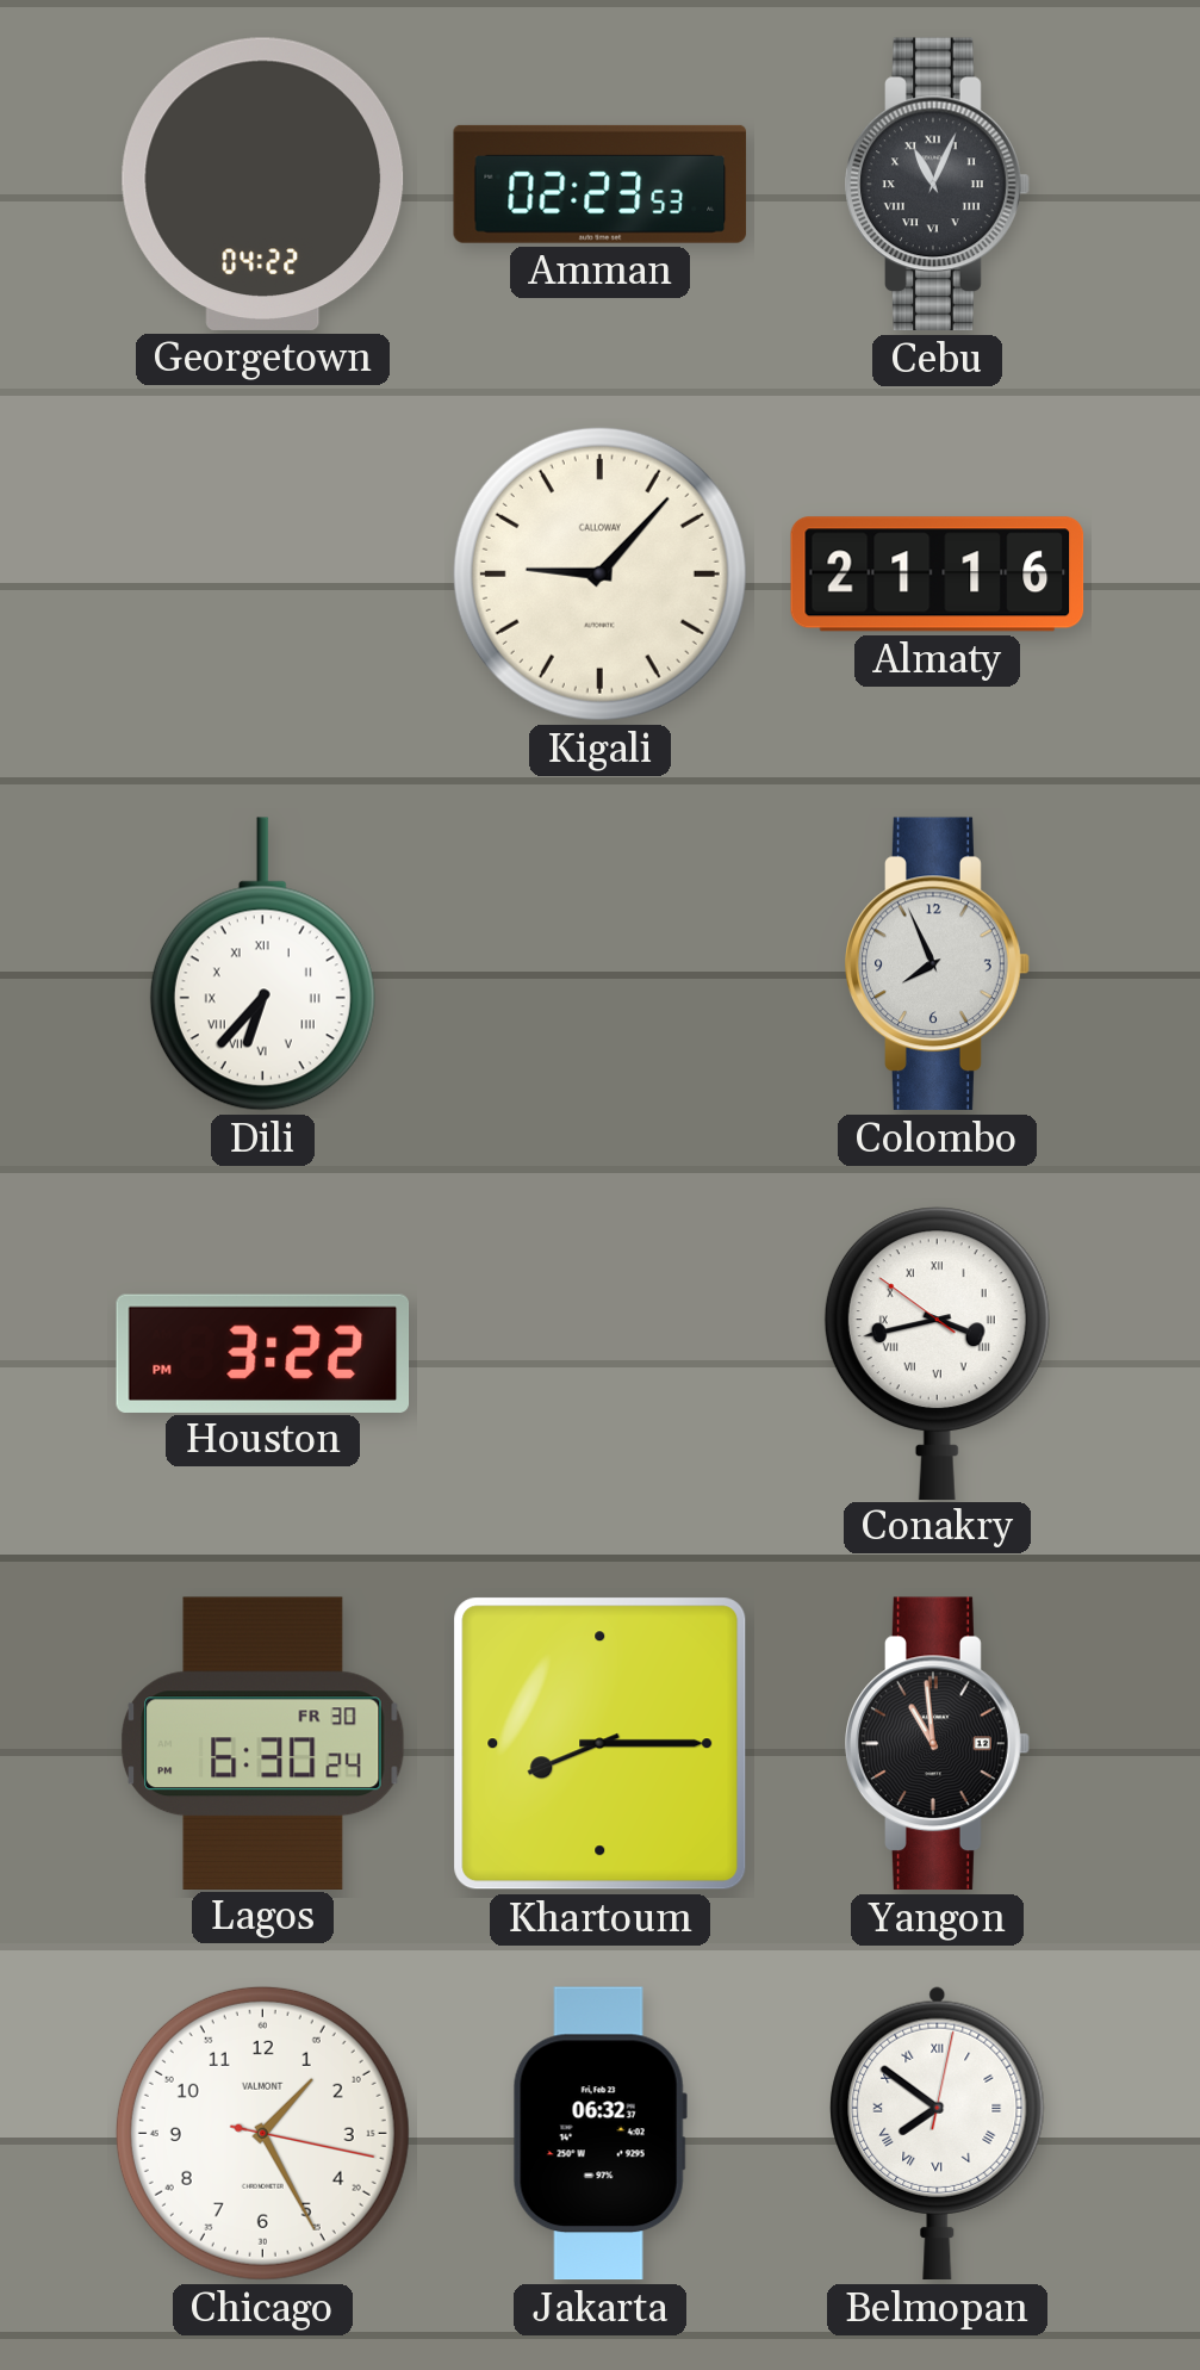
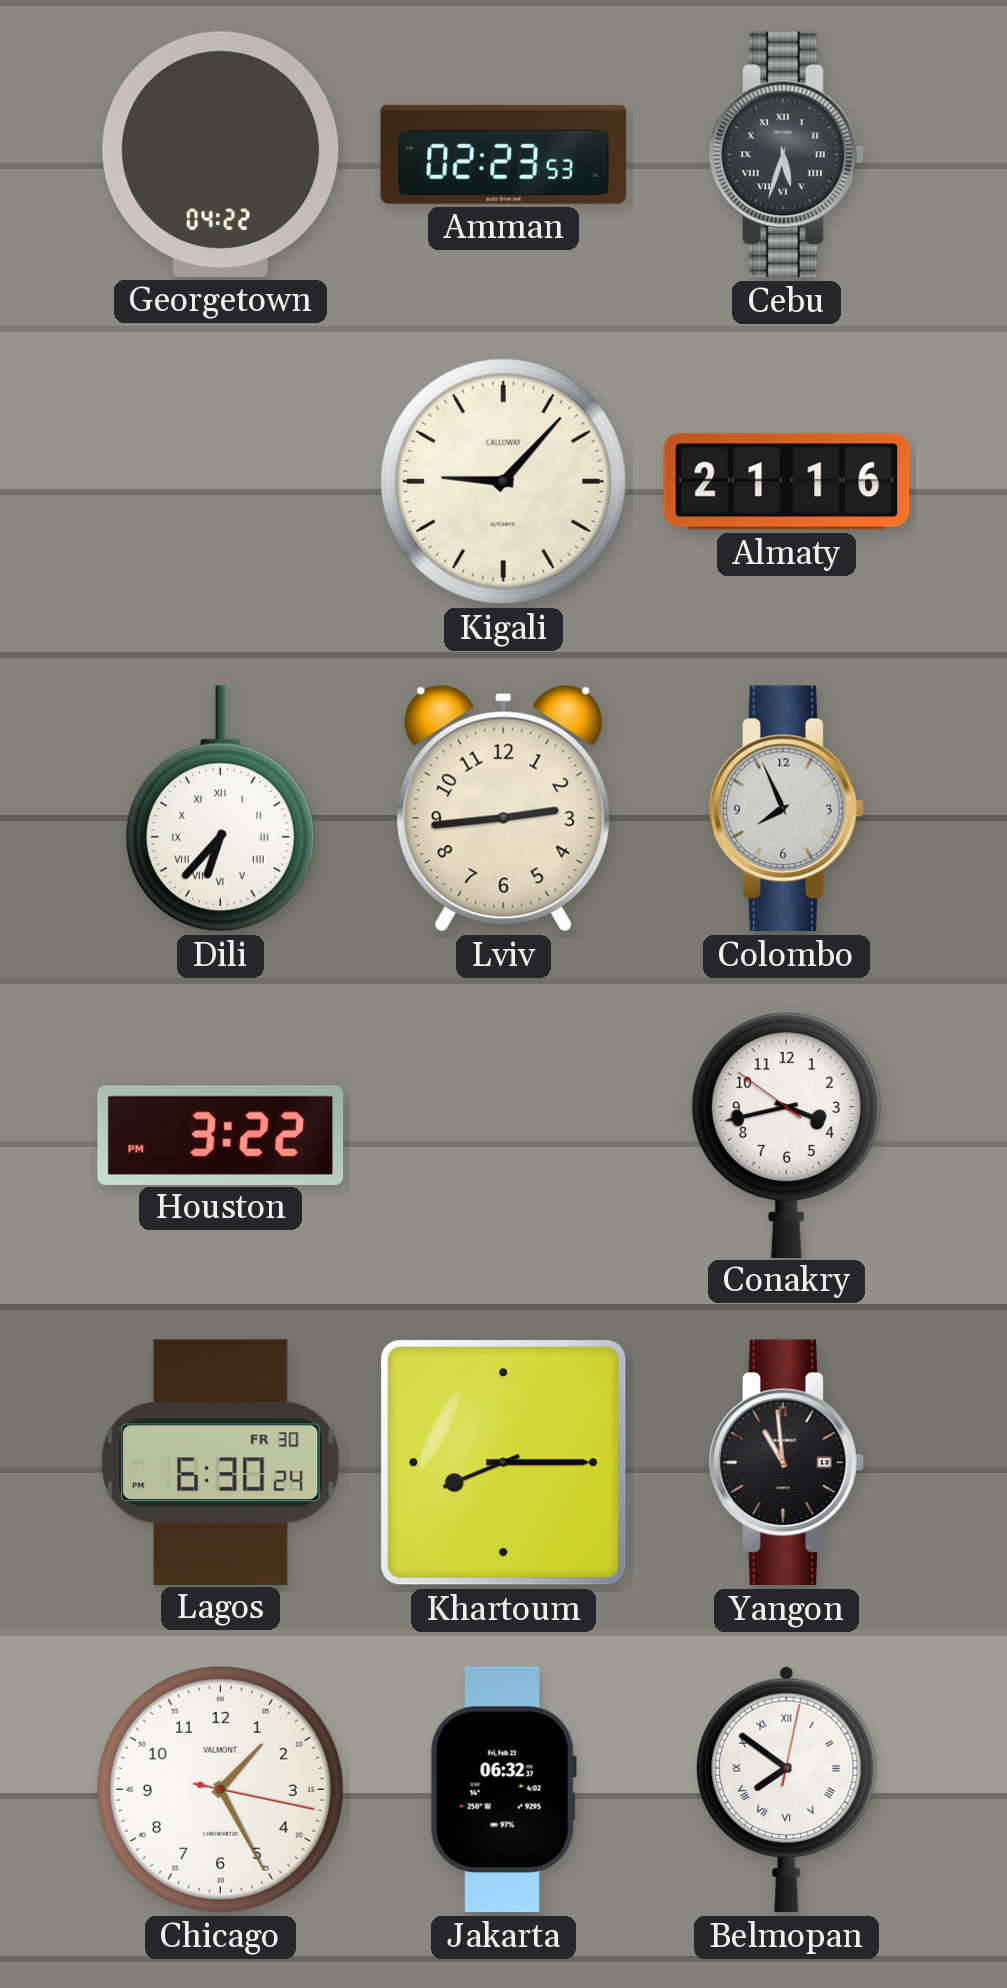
Cebu: 11:04 -> 5:33 (787, 155)
Lviv: none -> 2:44 (504, 808)
Conakry numerals: Roman -> Arabic (786, 1135)
